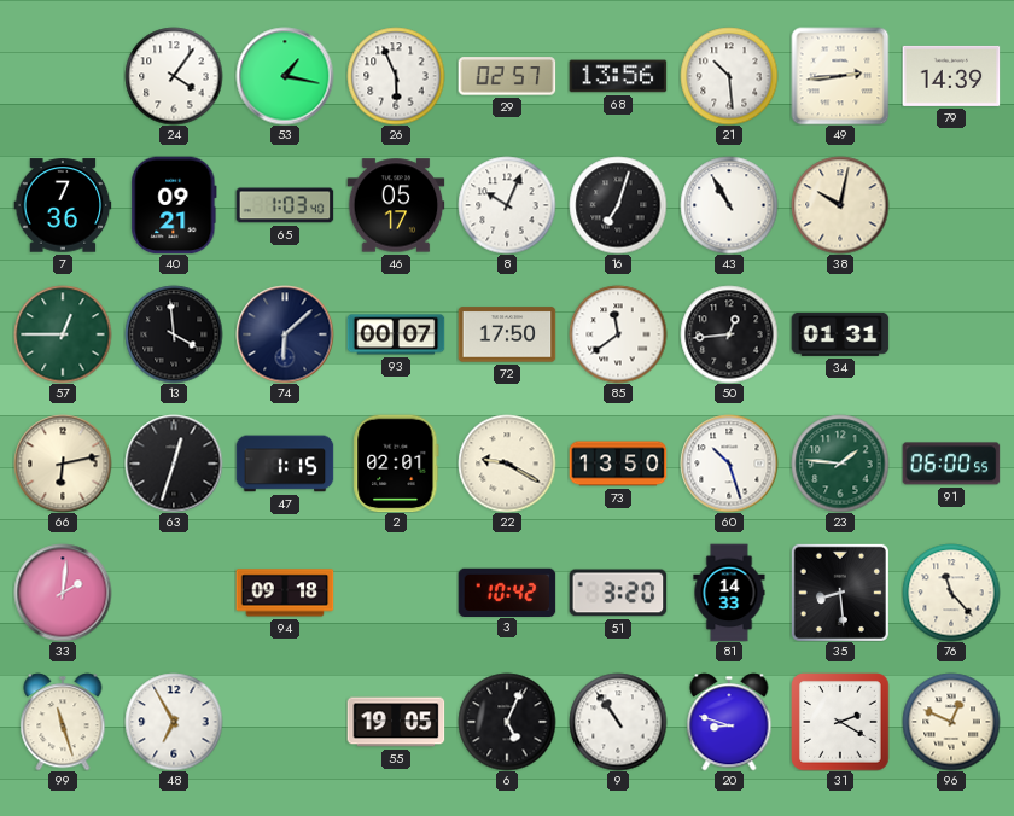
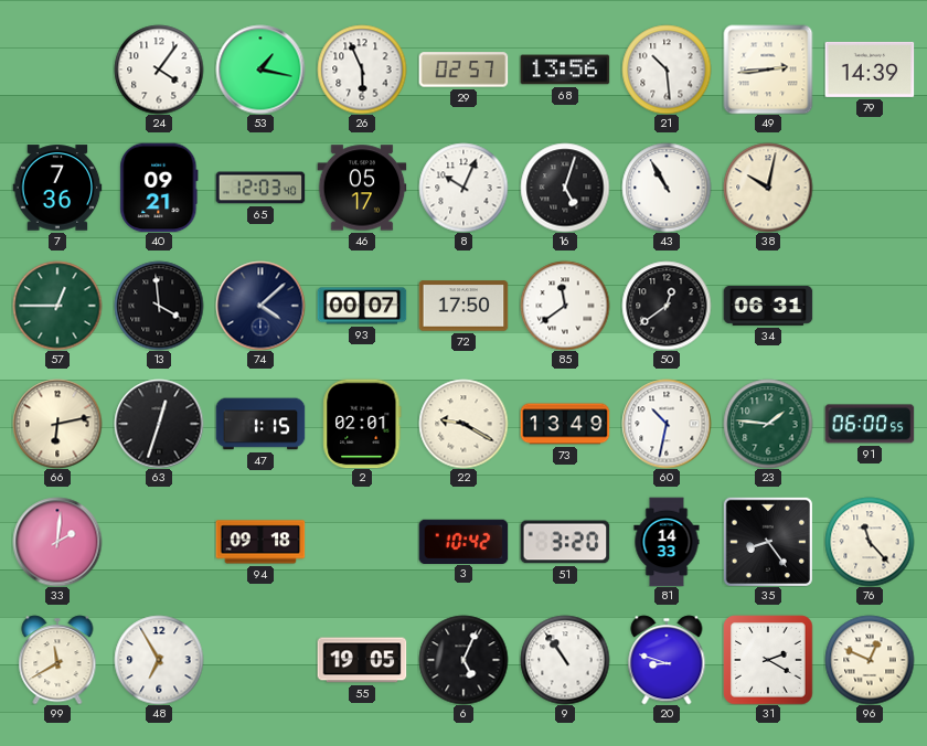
65: 1:03 -> 12:03 (260, 188)
16: 7:03 -> 5:03 (565, 188)
74: 6:08 -> 4:08 (260, 306)
50: 12:44 -> 12:39 (667, 306)
34: 01:31 -> 06:31 (768, 306)
73: 13:50 -> 13:49 (565, 424)
60: 10:27 -> 10:32 (667, 424)
35: 8:29 -> 8:24 (768, 542)
99: 11:27 -> 11:40 (57, 660)
